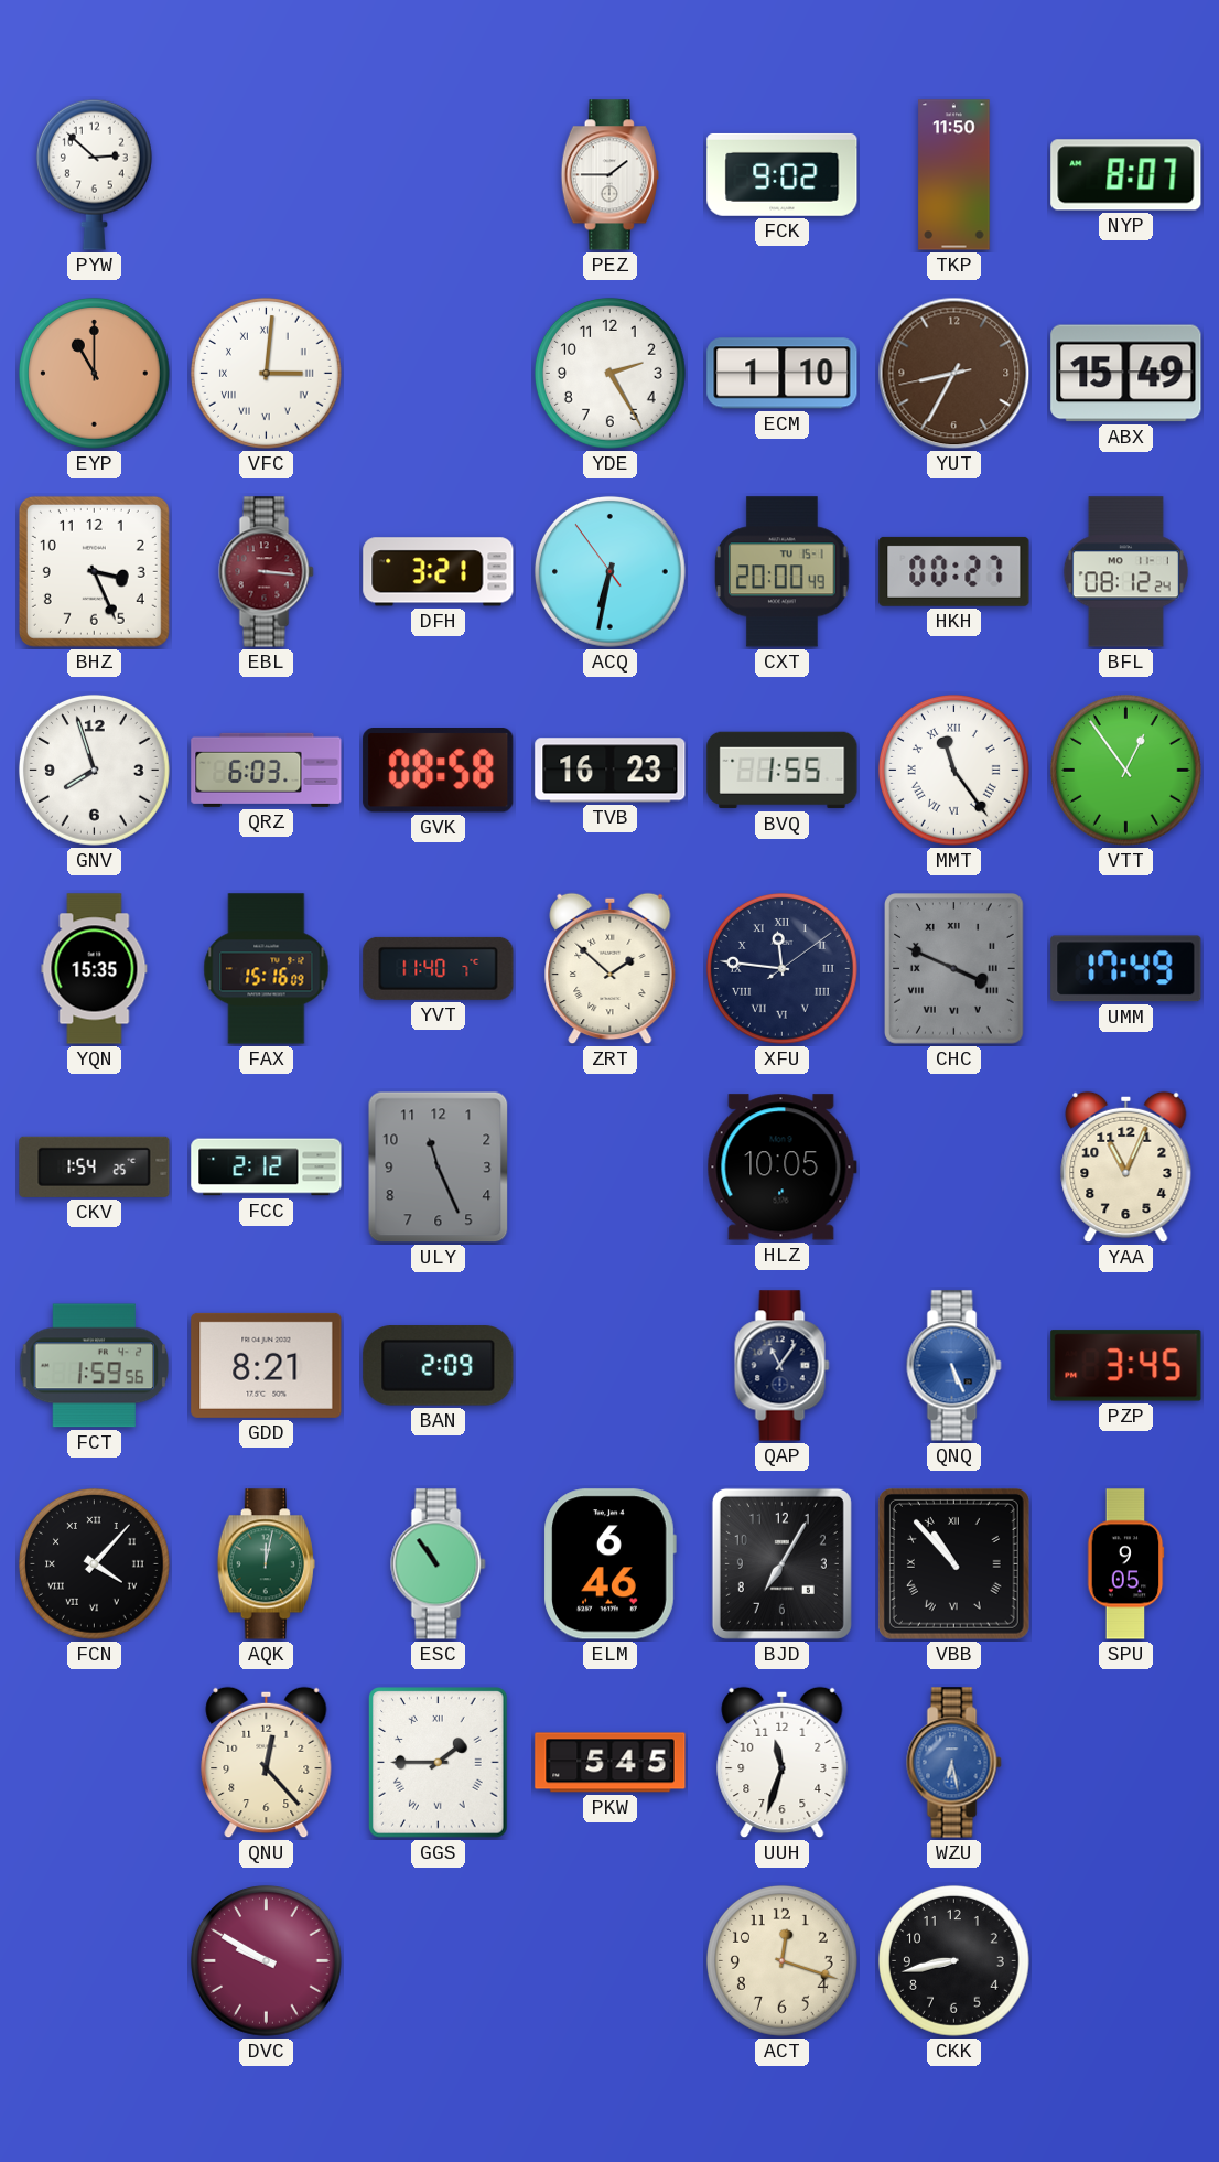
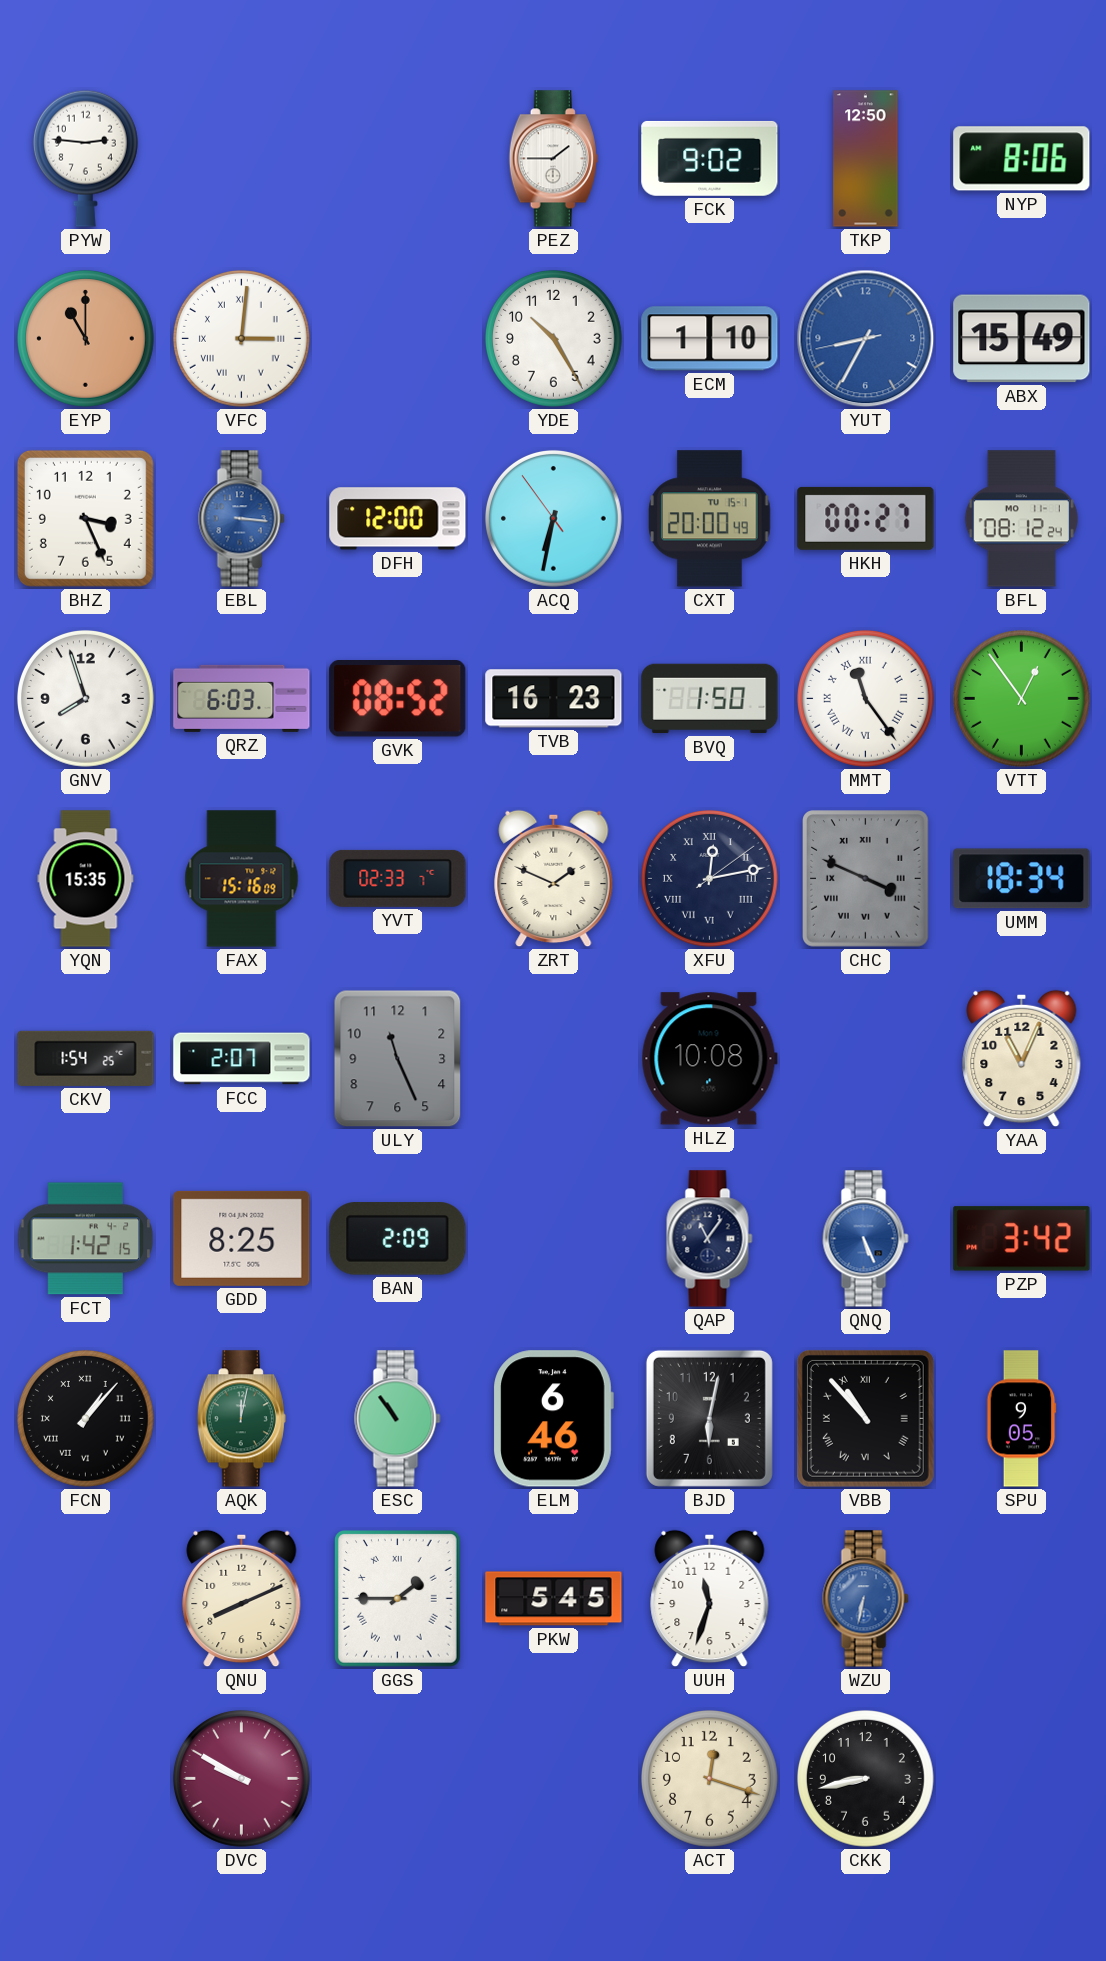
PYW: 2:52 -> 2:46 (85, 158)
TKP: 11:50 -> 12:50 (866, 159)
NYP: 8:07 -> 8:06 (1022, 159)
YDE: 2:25 -> 10:25 (553, 338)
YUT dial: brown -> blue (866, 339)
EBL dial: burgundy -> blue (242, 519)
DFH: 3:21 -> 12:00 (398, 519)
GVK: 08:58 -> 08:52 (398, 699)
BVQ: 1:55 -> 1:50 (710, 699)
YVT: 11:40 -> 02:33 (398, 878)
ZRT: 1:52 -> 1:49 (554, 879)
XFU: 11:46 -> 12:13 (709, 878)
UMM: 17:49 -> 18:34 (1022, 879)
FCC: 2:12 -> 2:07 (242, 1059)
HLZ: 10:05 -> 10:08 (709, 1059)
FCT: 1:59 -> 1:42 (86, 1239)
GDD: 8:21 -> 8:25 (242, 1238)
PZP: 3:45 -> 3:42 (1022, 1239)
FCN: 4:07 -> 1:07 (85, 1418)
BJD: 7:05 -> 6:02 (709, 1418)
QNU: 12:23 -> 8:11 (242, 1599)
WZU: 6:28 -> 6:32 (866, 1599)
